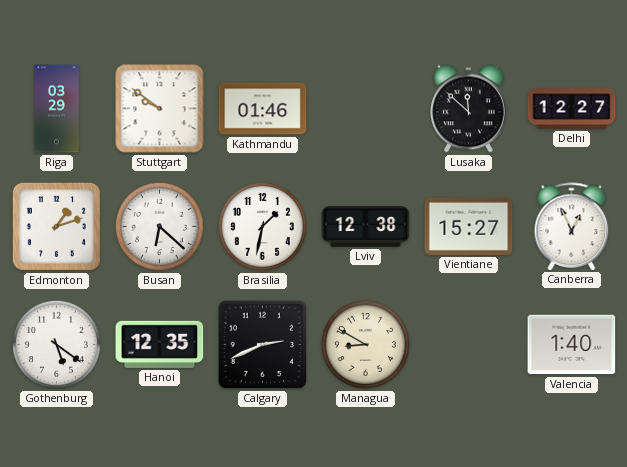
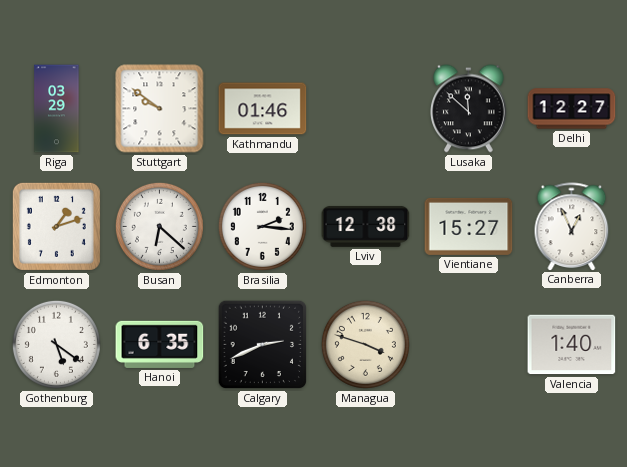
Brasilia: 1:32 -> 2:16 (262, 226)
Hanoi: 12:35 -> 6:35 (160, 344)
Managua: 8:50 -> 3:48 (365, 344)
